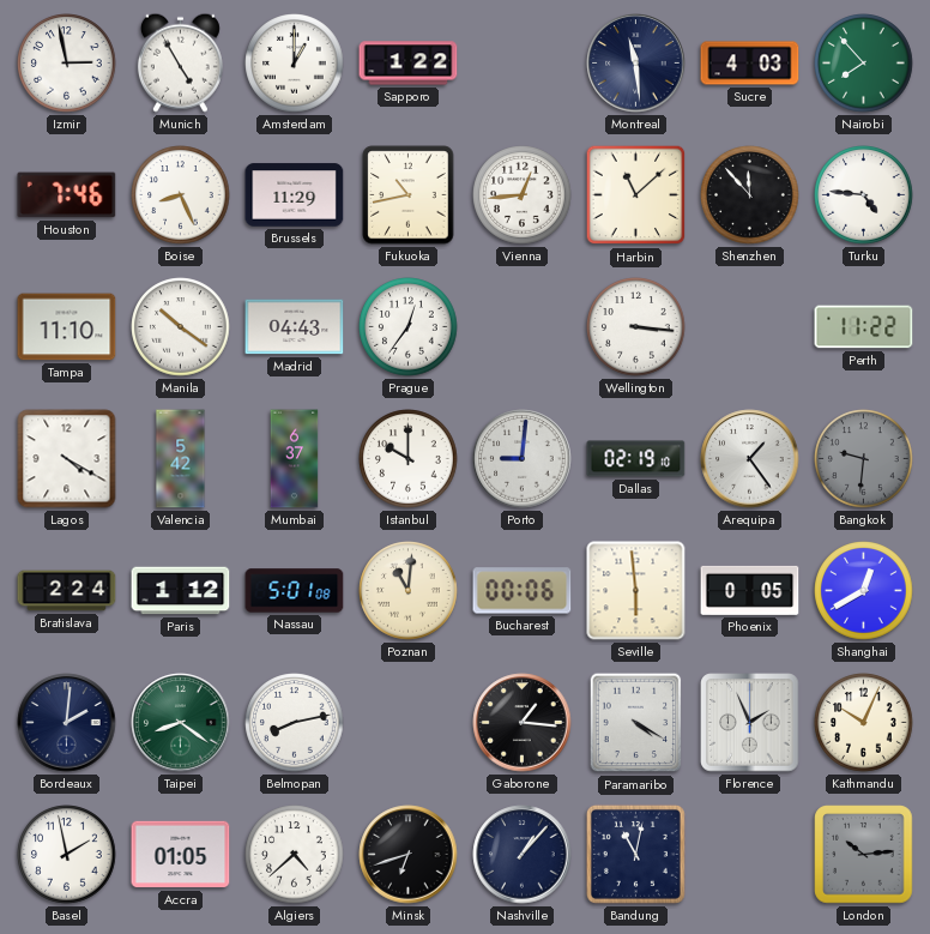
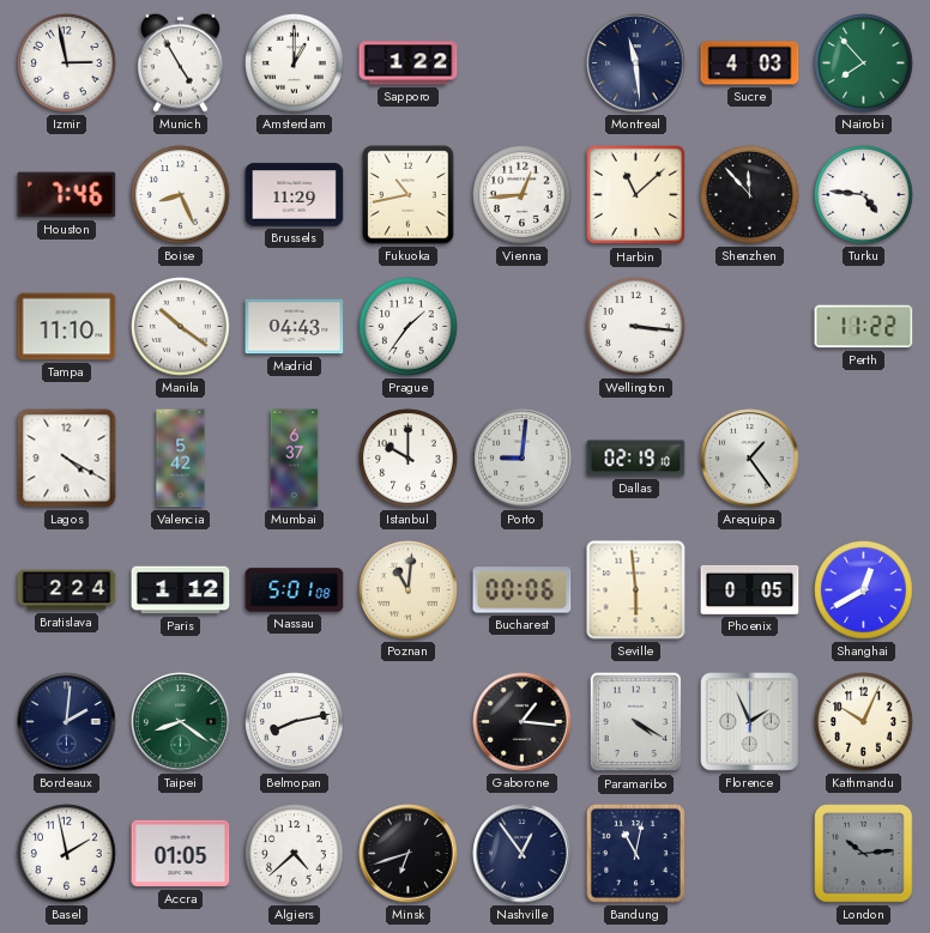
Prague: 12:36 -> 1:36 (409, 327)
Bangkok: 9:31 -> none (864, 459)
Nashville: 1:07 -> 12:54 (523, 854)
